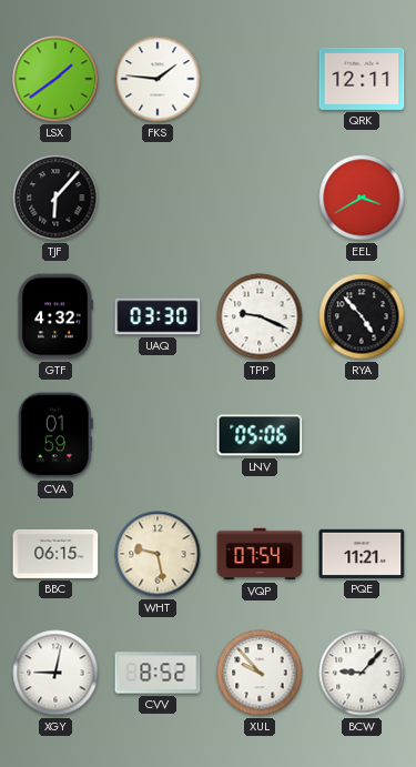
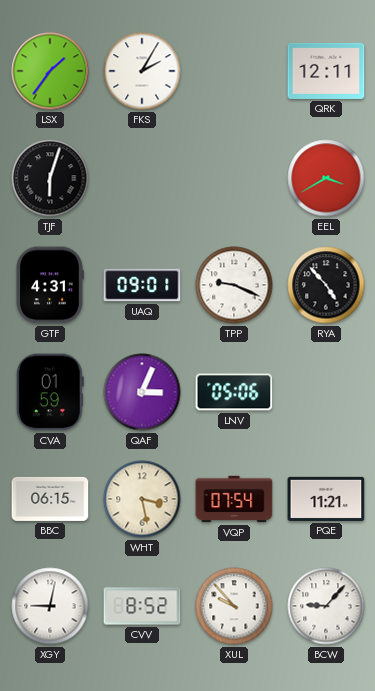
LSX: 1:39 -> 1:36 (50, 71)
FKS: 1:46 -> 2:05 (142, 71)
TJF: 6:07 -> 6:03 (50, 178)
GTF: 4:32 -> 4:31 (50, 285)
UAQ: 03:30 -> 09:01 (142, 285)
QAF: none -> 3:04 (142, 392)
WHT: 9:28 -> 3:28 (142, 499)
